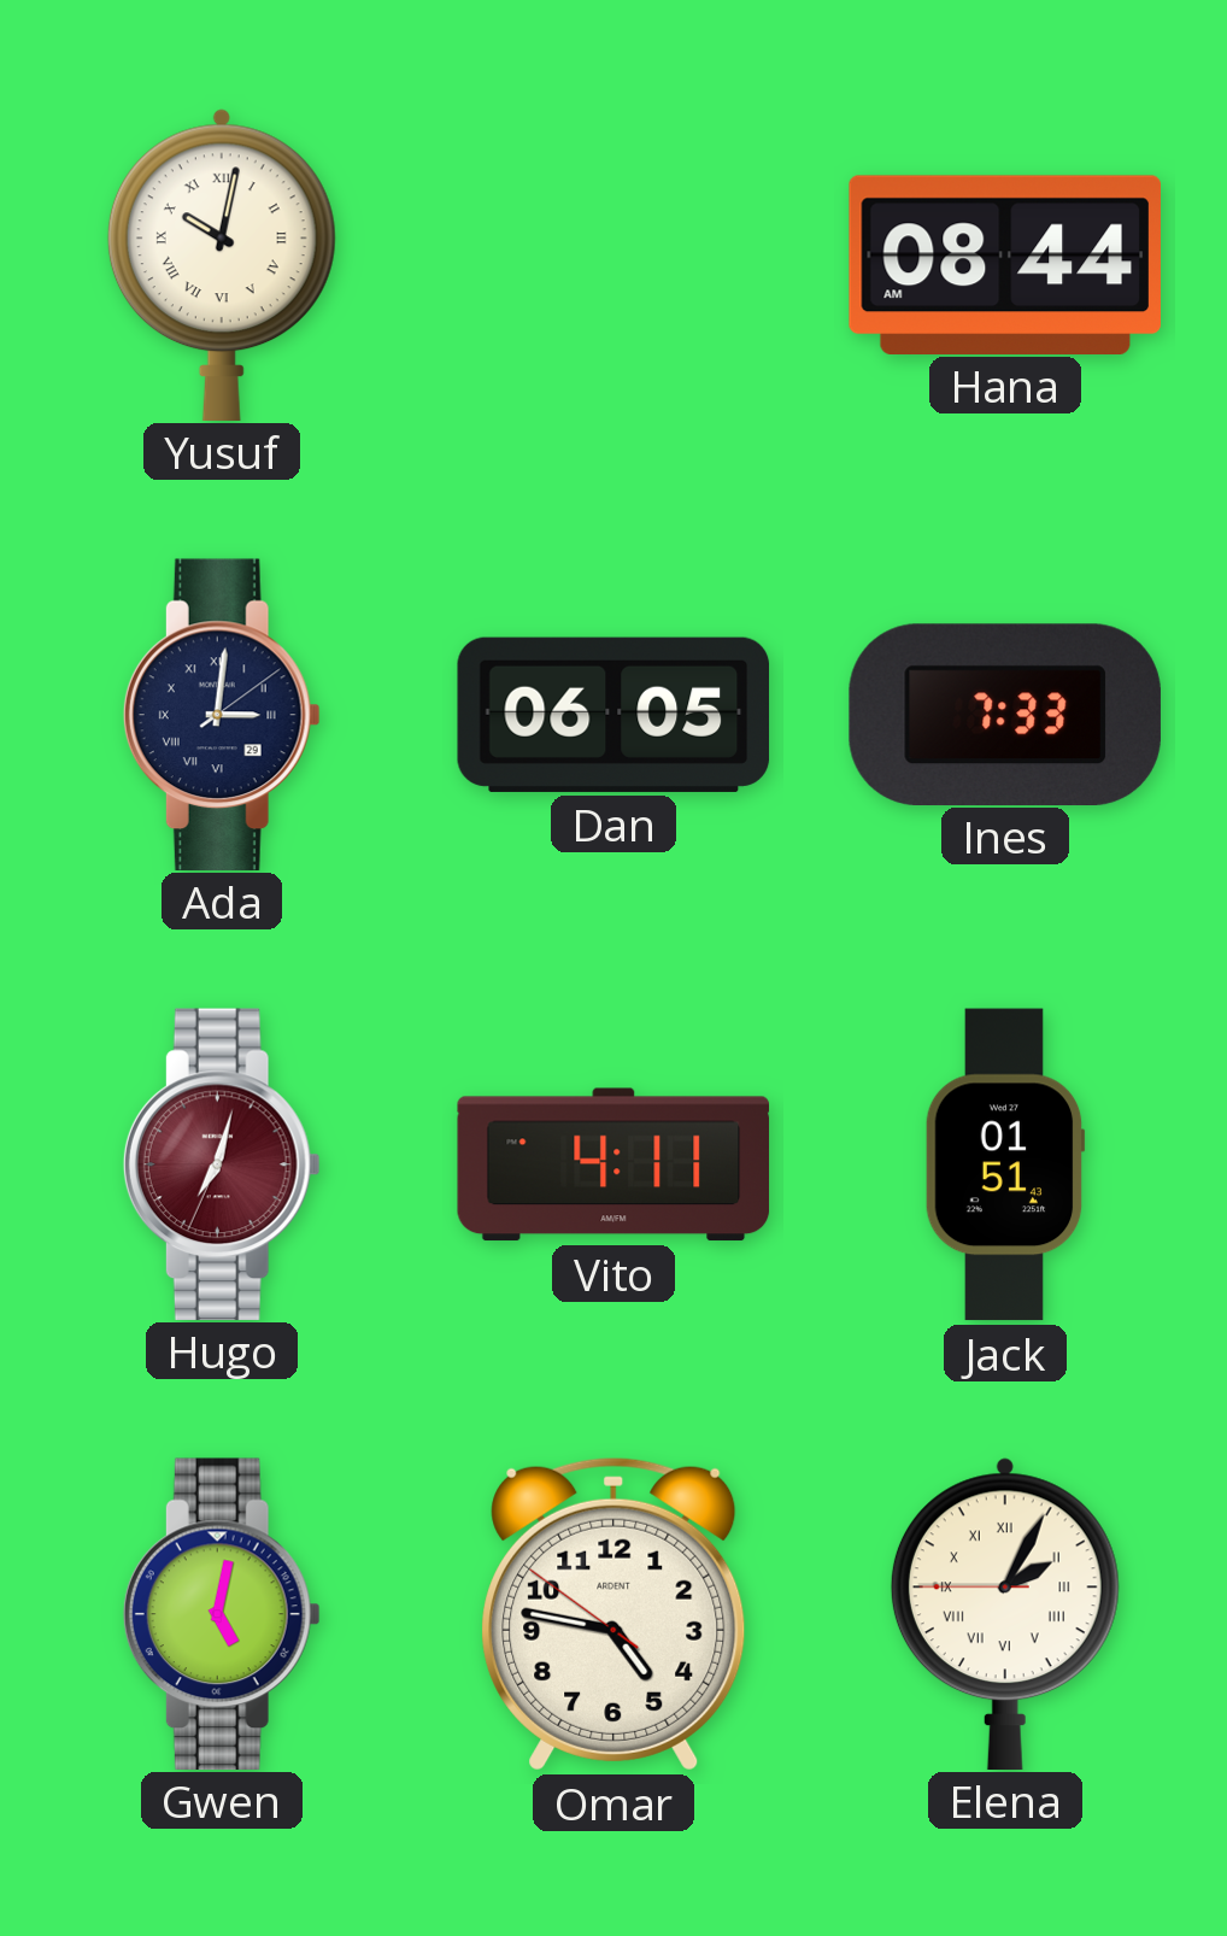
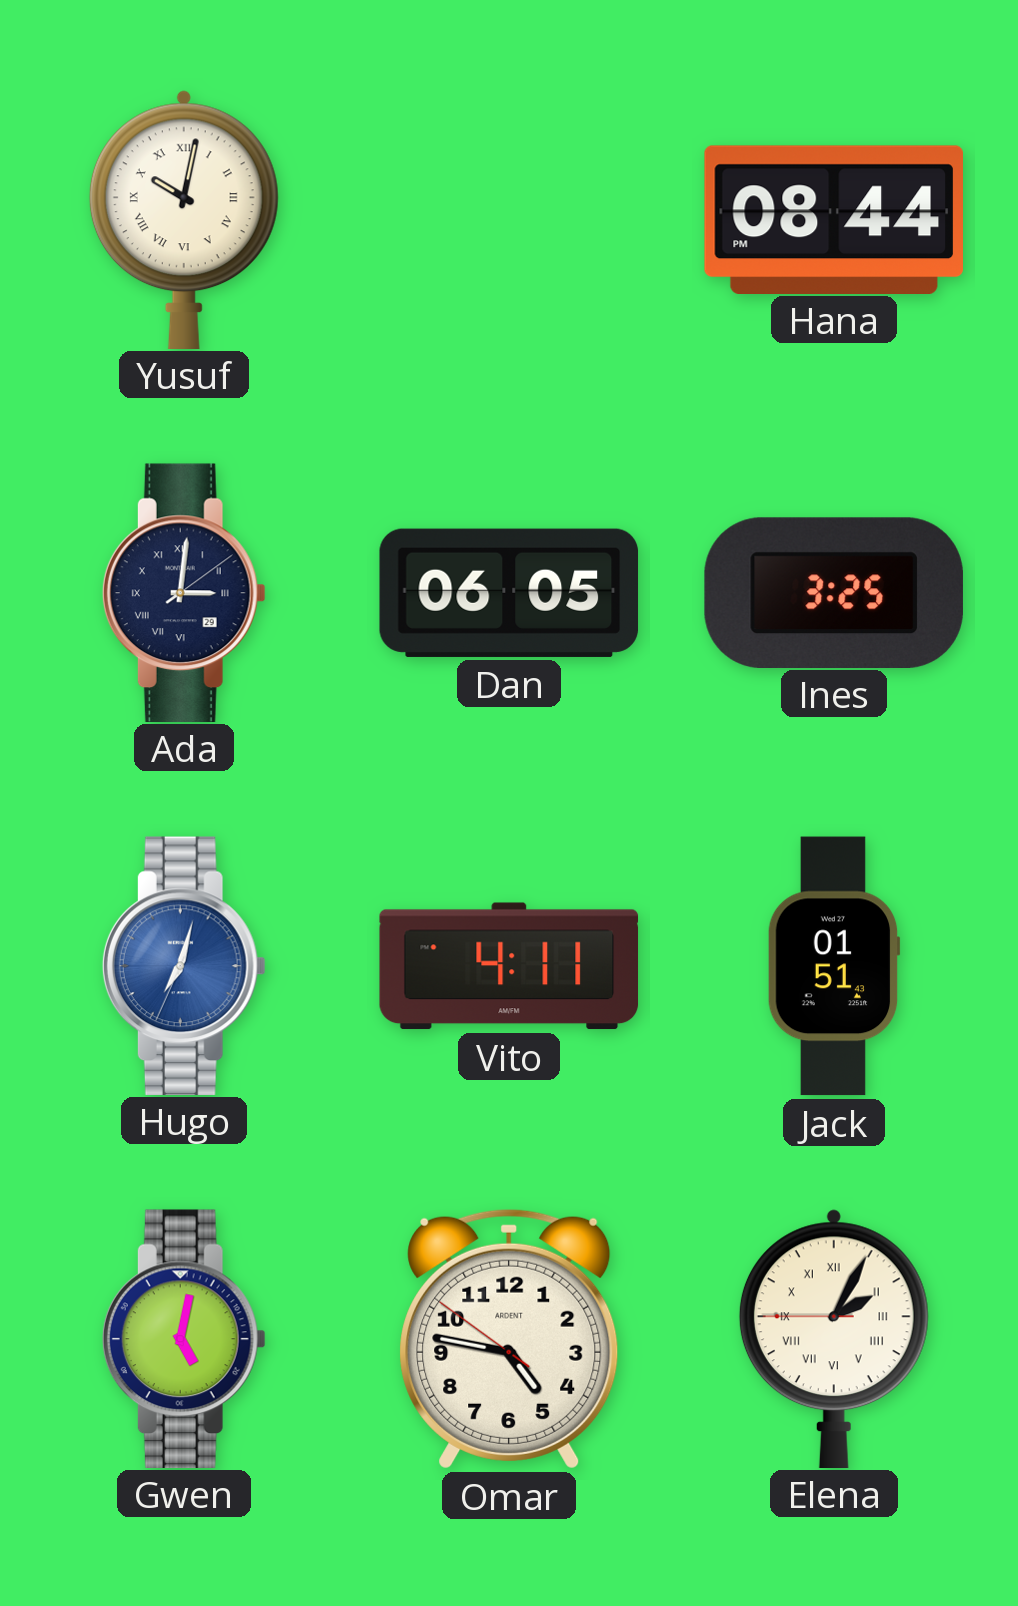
Hana: 08:44 AM -> 08:44 PM (834, 219)
Ines: 7:33 -> 3:25 (834, 592)
Hugo dial: burgundy -> blue (184, 965)
